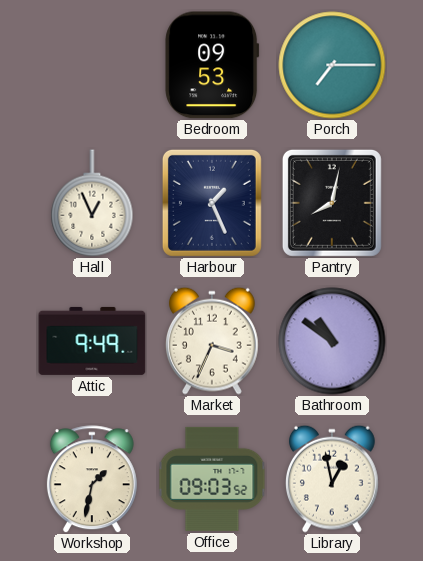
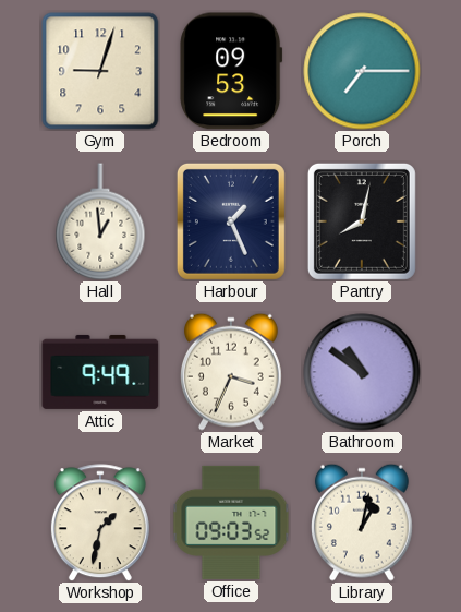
Gym: none -> 9:03 (100, 71)
Hall: 12:56 -> 12:59 (100, 221)
Library: 12:58 -> 1:02 (362, 523)
